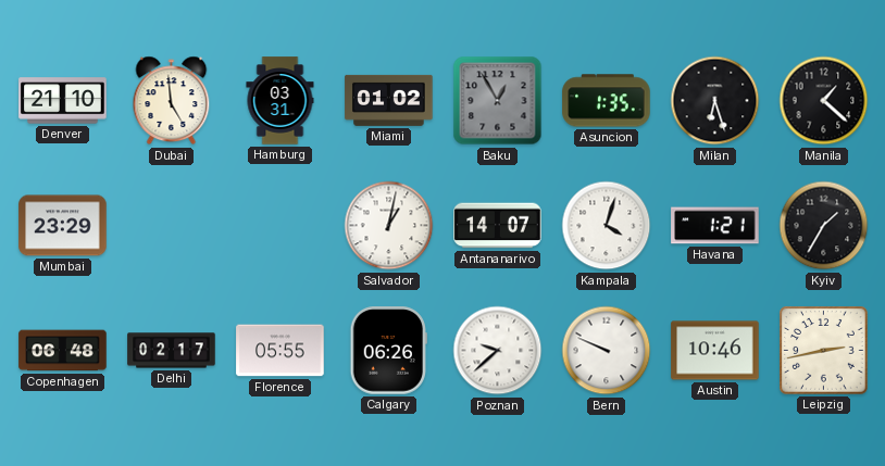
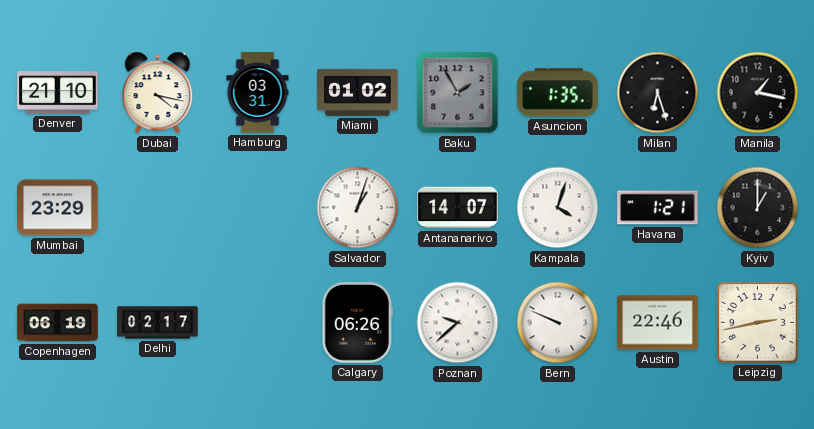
Dubai: 4:59 -> 4:17 (158, 93)
Baku: 12:55 -> 1:55 (458, 93)
Manila: 1:22 -> 1:17 (758, 93)
Salvador: 1:02 -> 1:03 (358, 208)
Kyiv: 1:35 -> 1:00 (758, 208)
Copenhagen: 06:48 -> 06:19 (58, 323)
Florence: 05:55 -> none (281, 351)
Austin: 10:46 -> 22:46 (658, 323)
